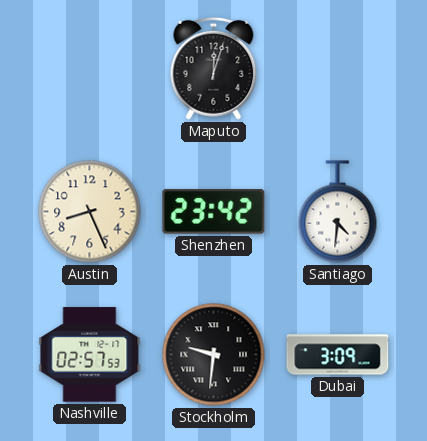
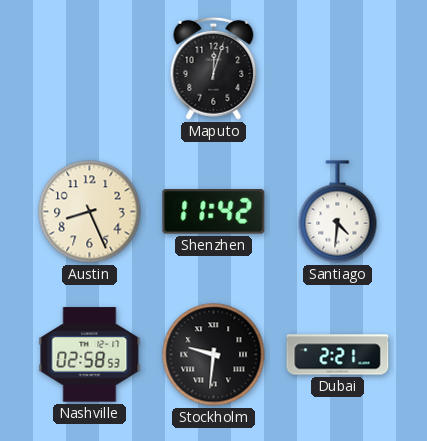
Shenzhen: 23:42 -> 11:42 (214, 212)
Nashville: 02:57 -> 02:58 (90, 355)
Dubai: 3:09 -> 2:21 (338, 355)
